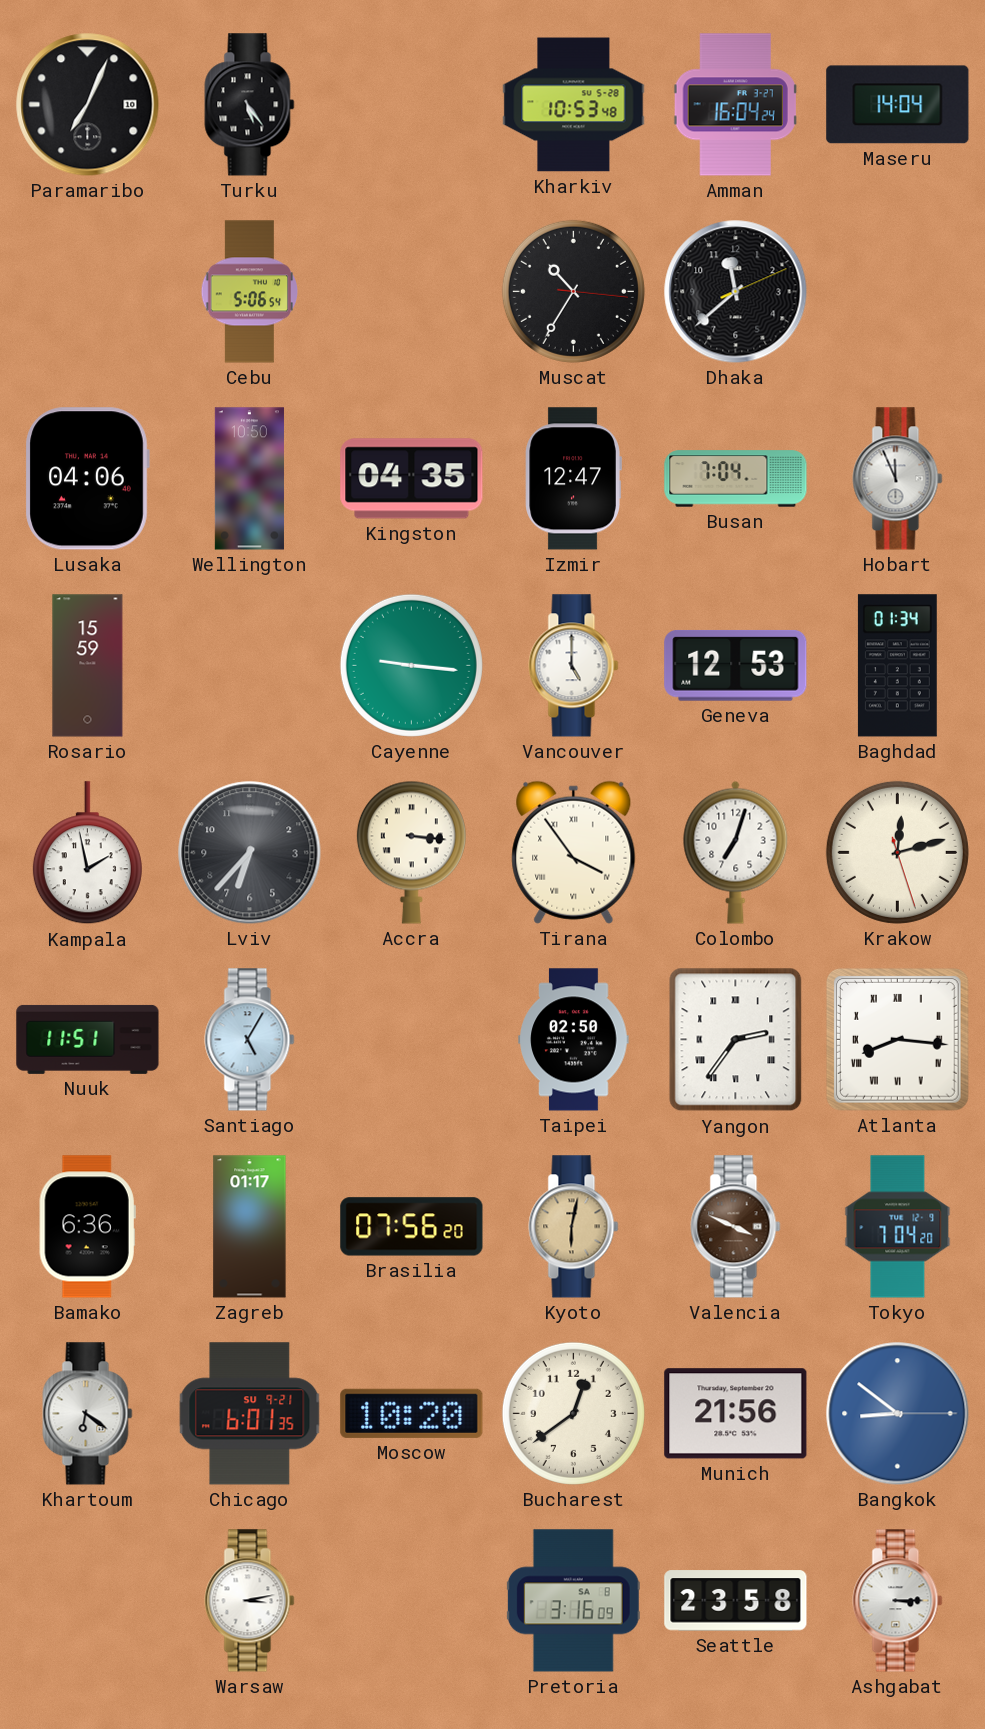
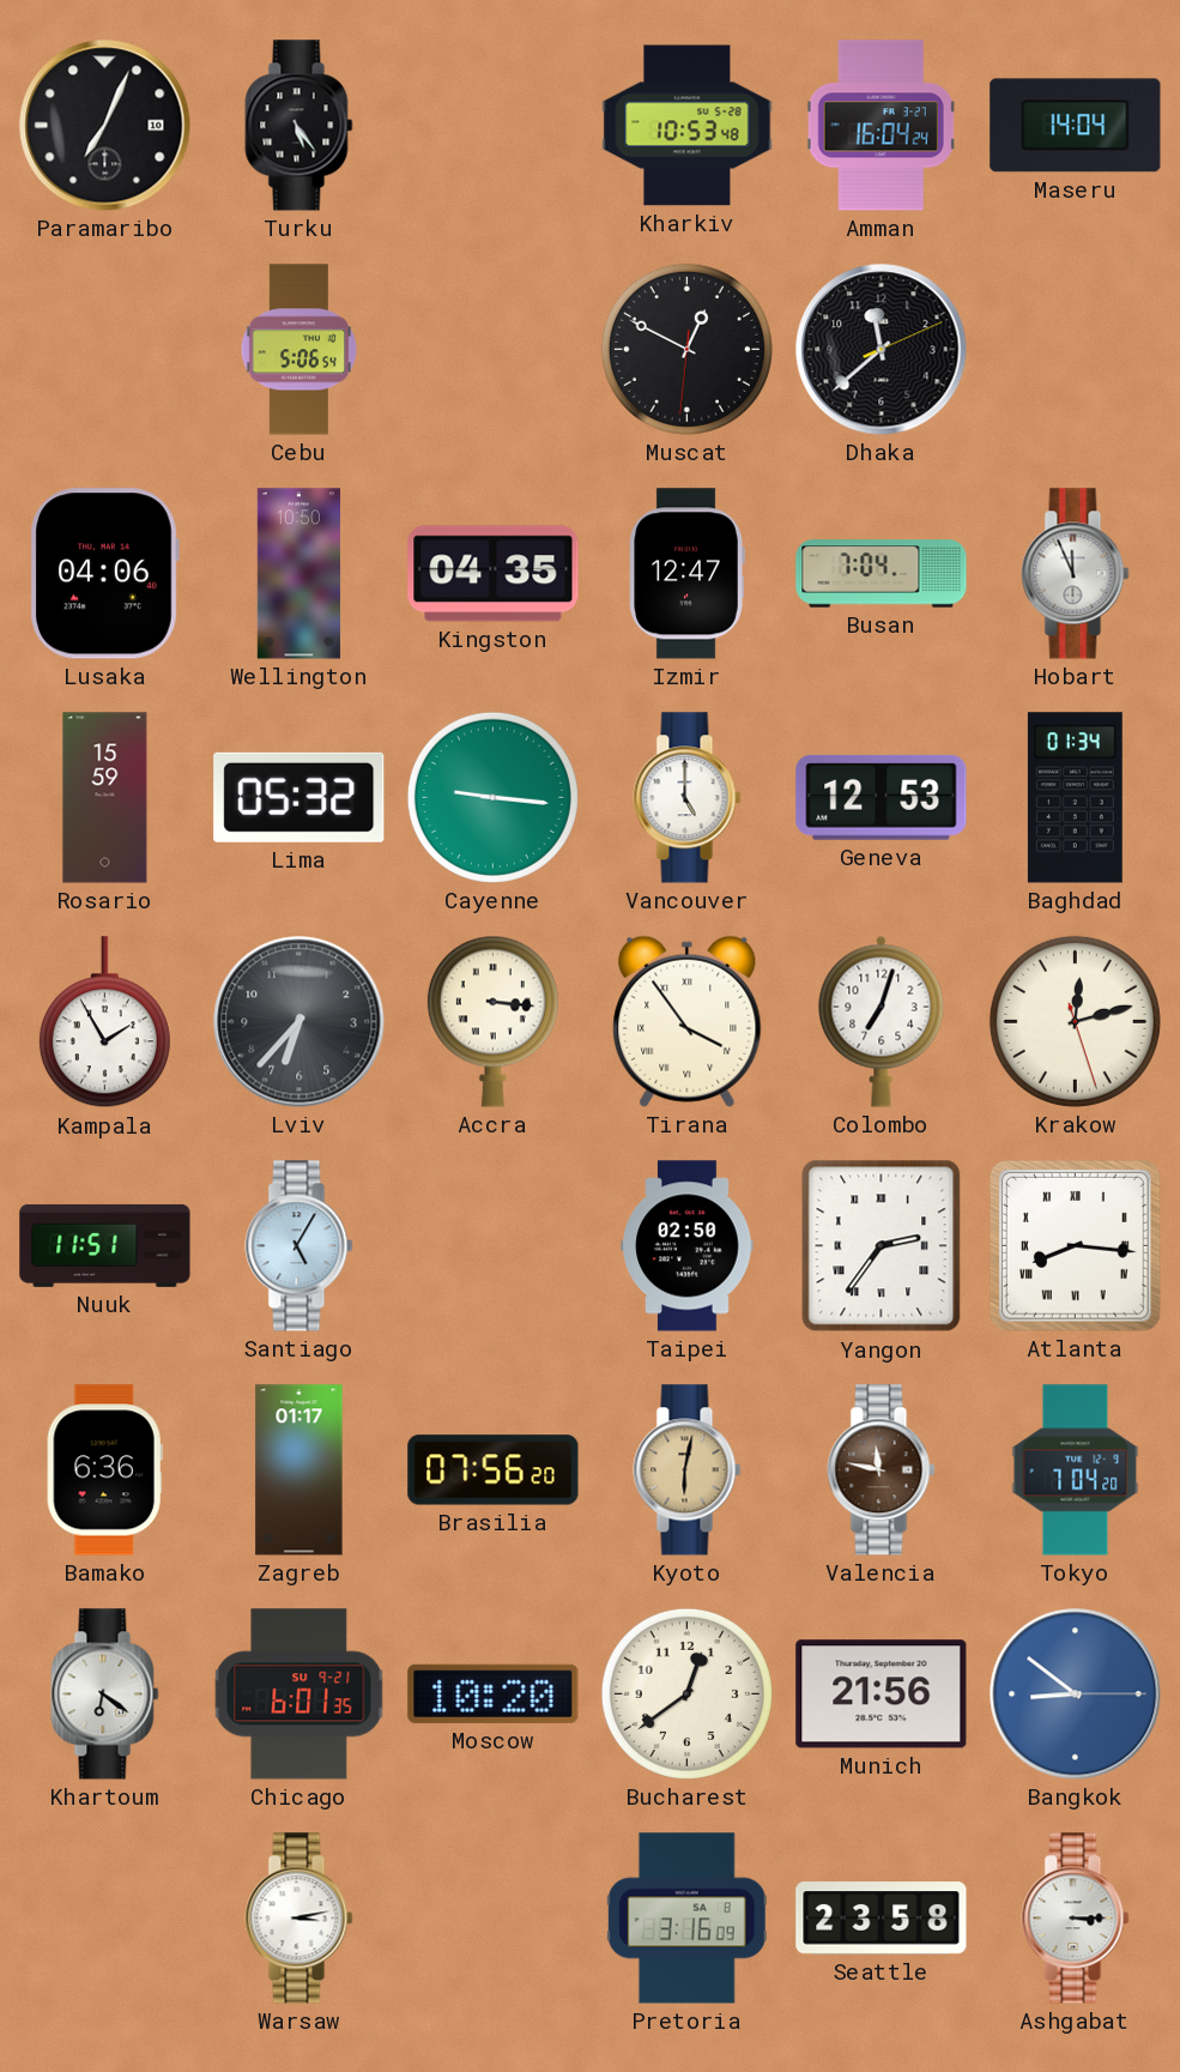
Muscat: 10:35 -> 12:49 (686, 349)
Lima: none -> 05:32 (299, 797)
Kampala: 1:58 -> 1:55 (104, 1022)
Valencia: 3:49 -> 11:47 (882, 1470)
